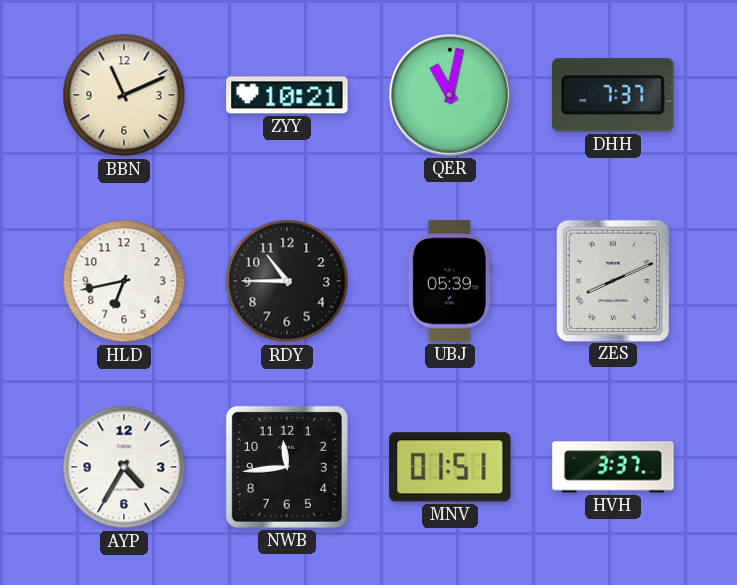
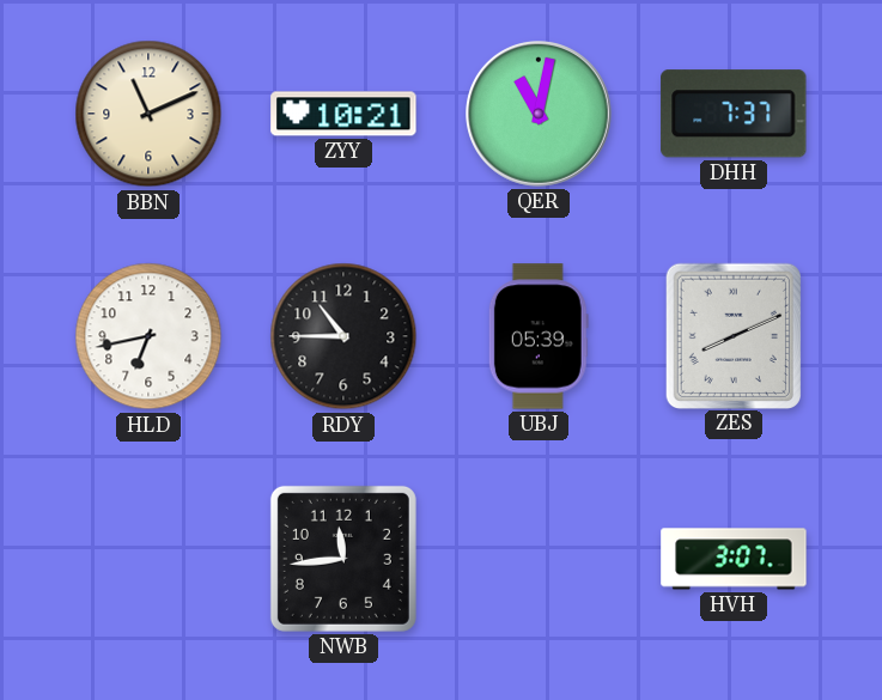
AYP: 4:35 -> none (124, 467)
MNV: 01:51 -> none (450, 467)
HVH: 3:37 -> 3:07 (734, 559)
